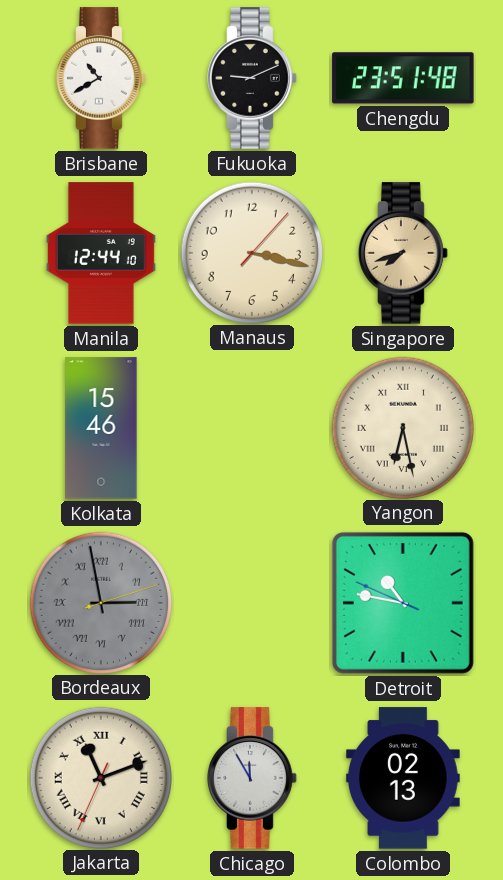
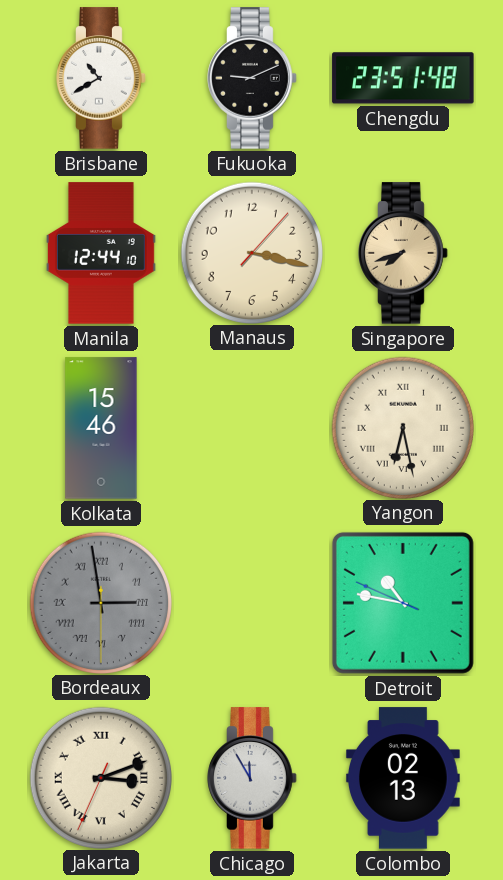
Bordeaux: 2:58:12 -> 2:58:30 (100, 602)
Jakarta: 11:11 -> 3:11 (100, 777)
